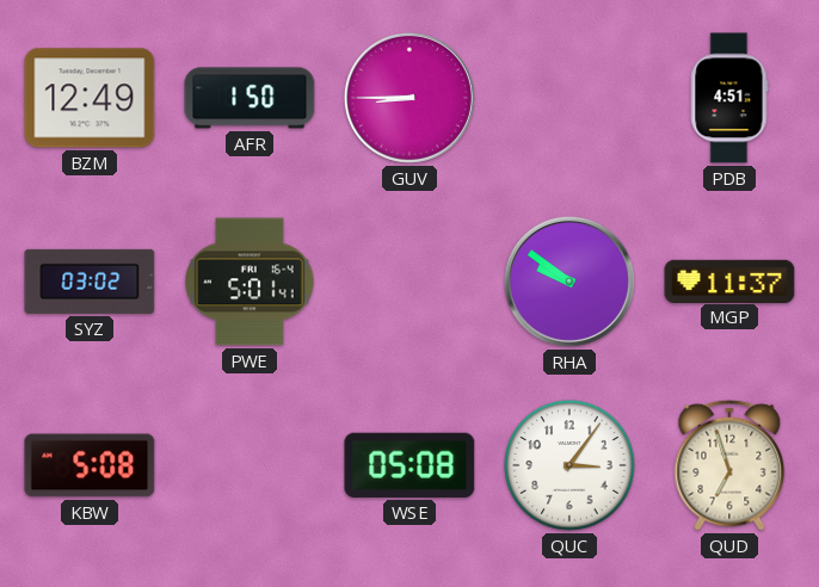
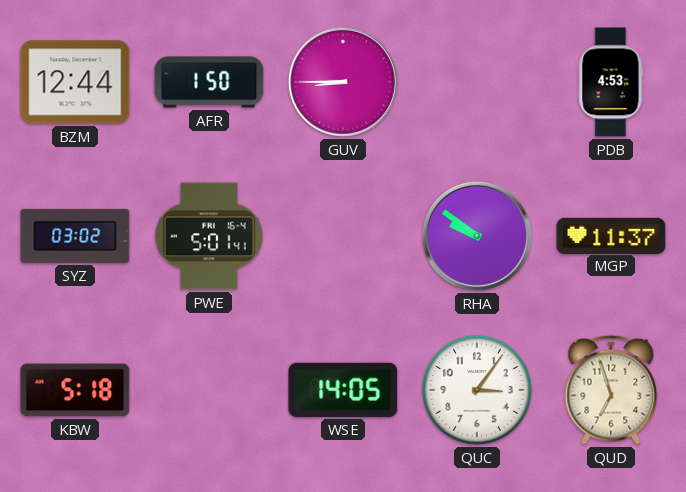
BZM: 12:49 -> 12:44 (75, 82)
PDB: 4:51 -> 4:53 (611, 82)
KBW: 5:08 -> 5:18 (75, 390)
WSE: 05:08 -> 14:05 (343, 390)
